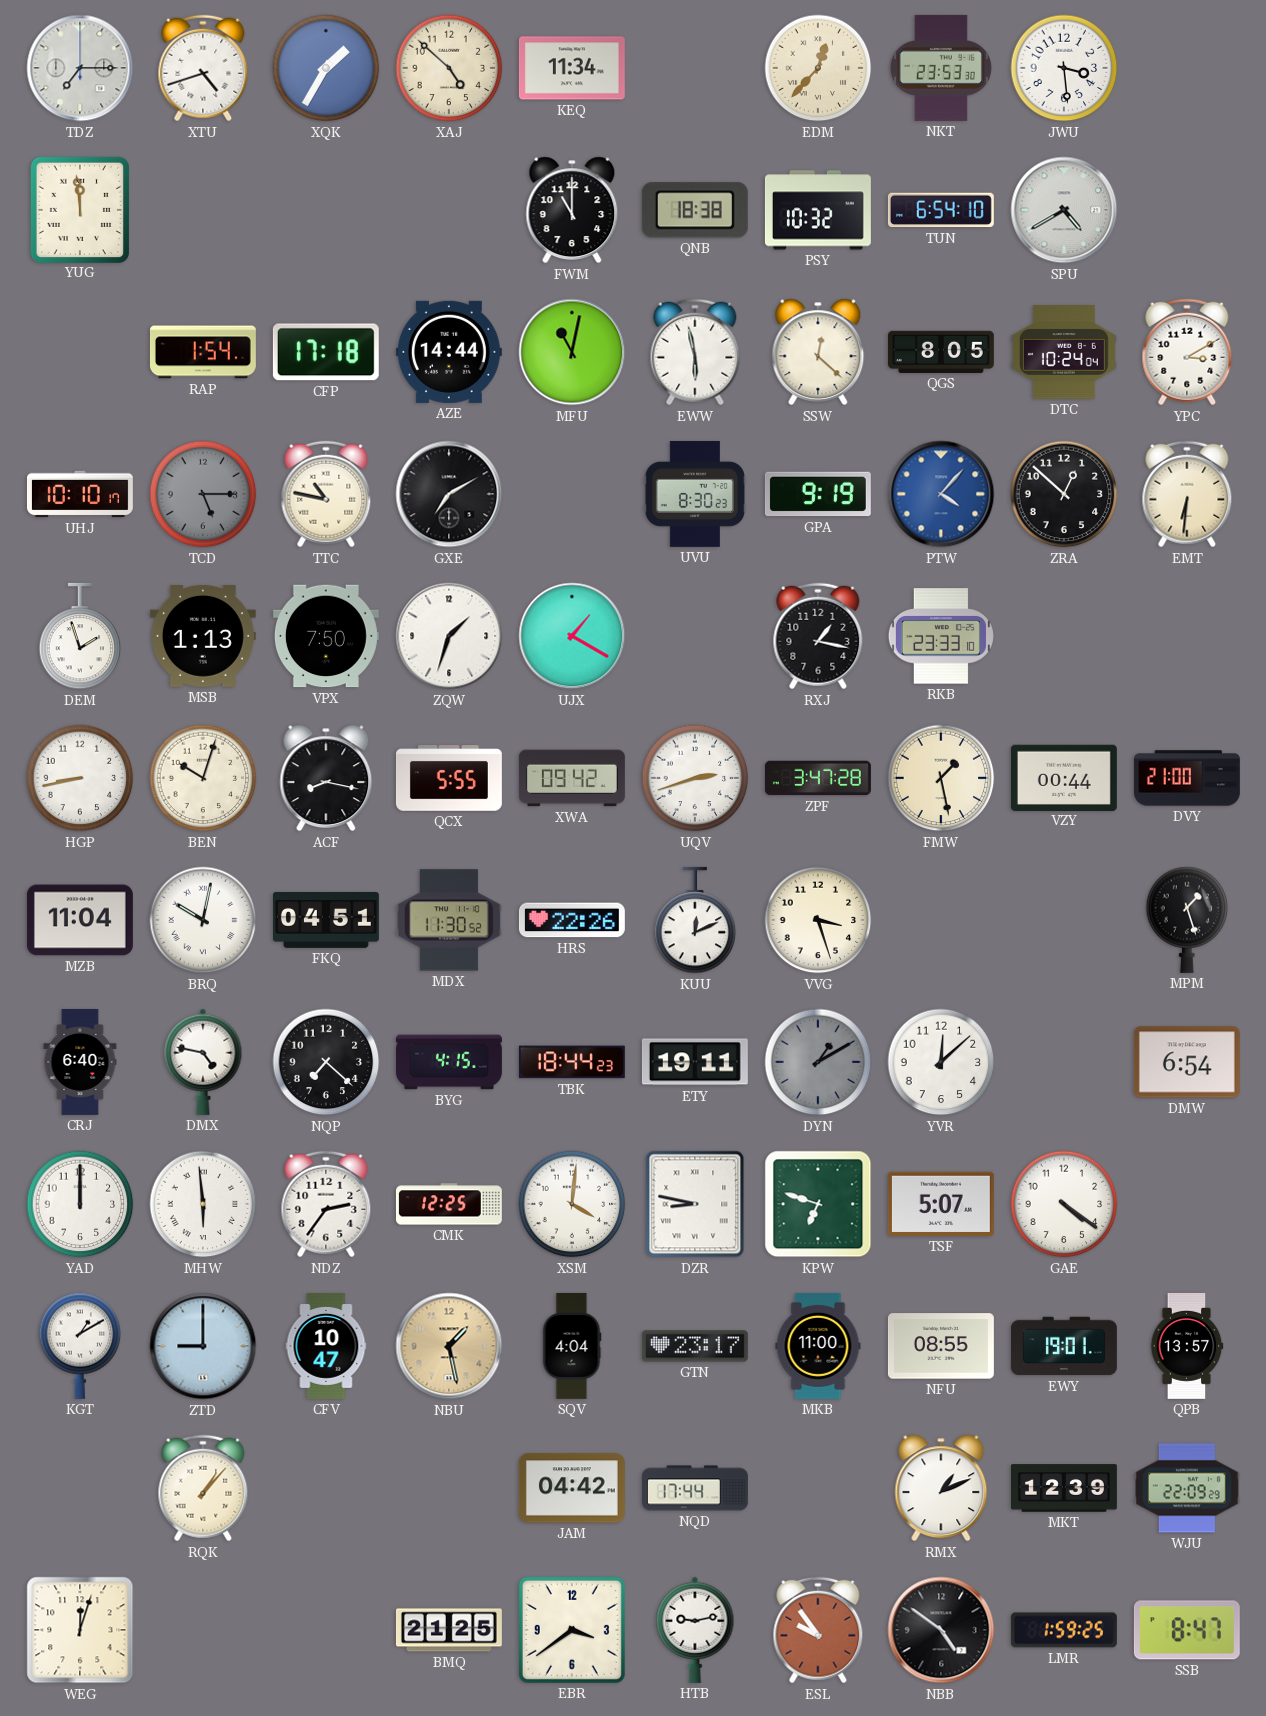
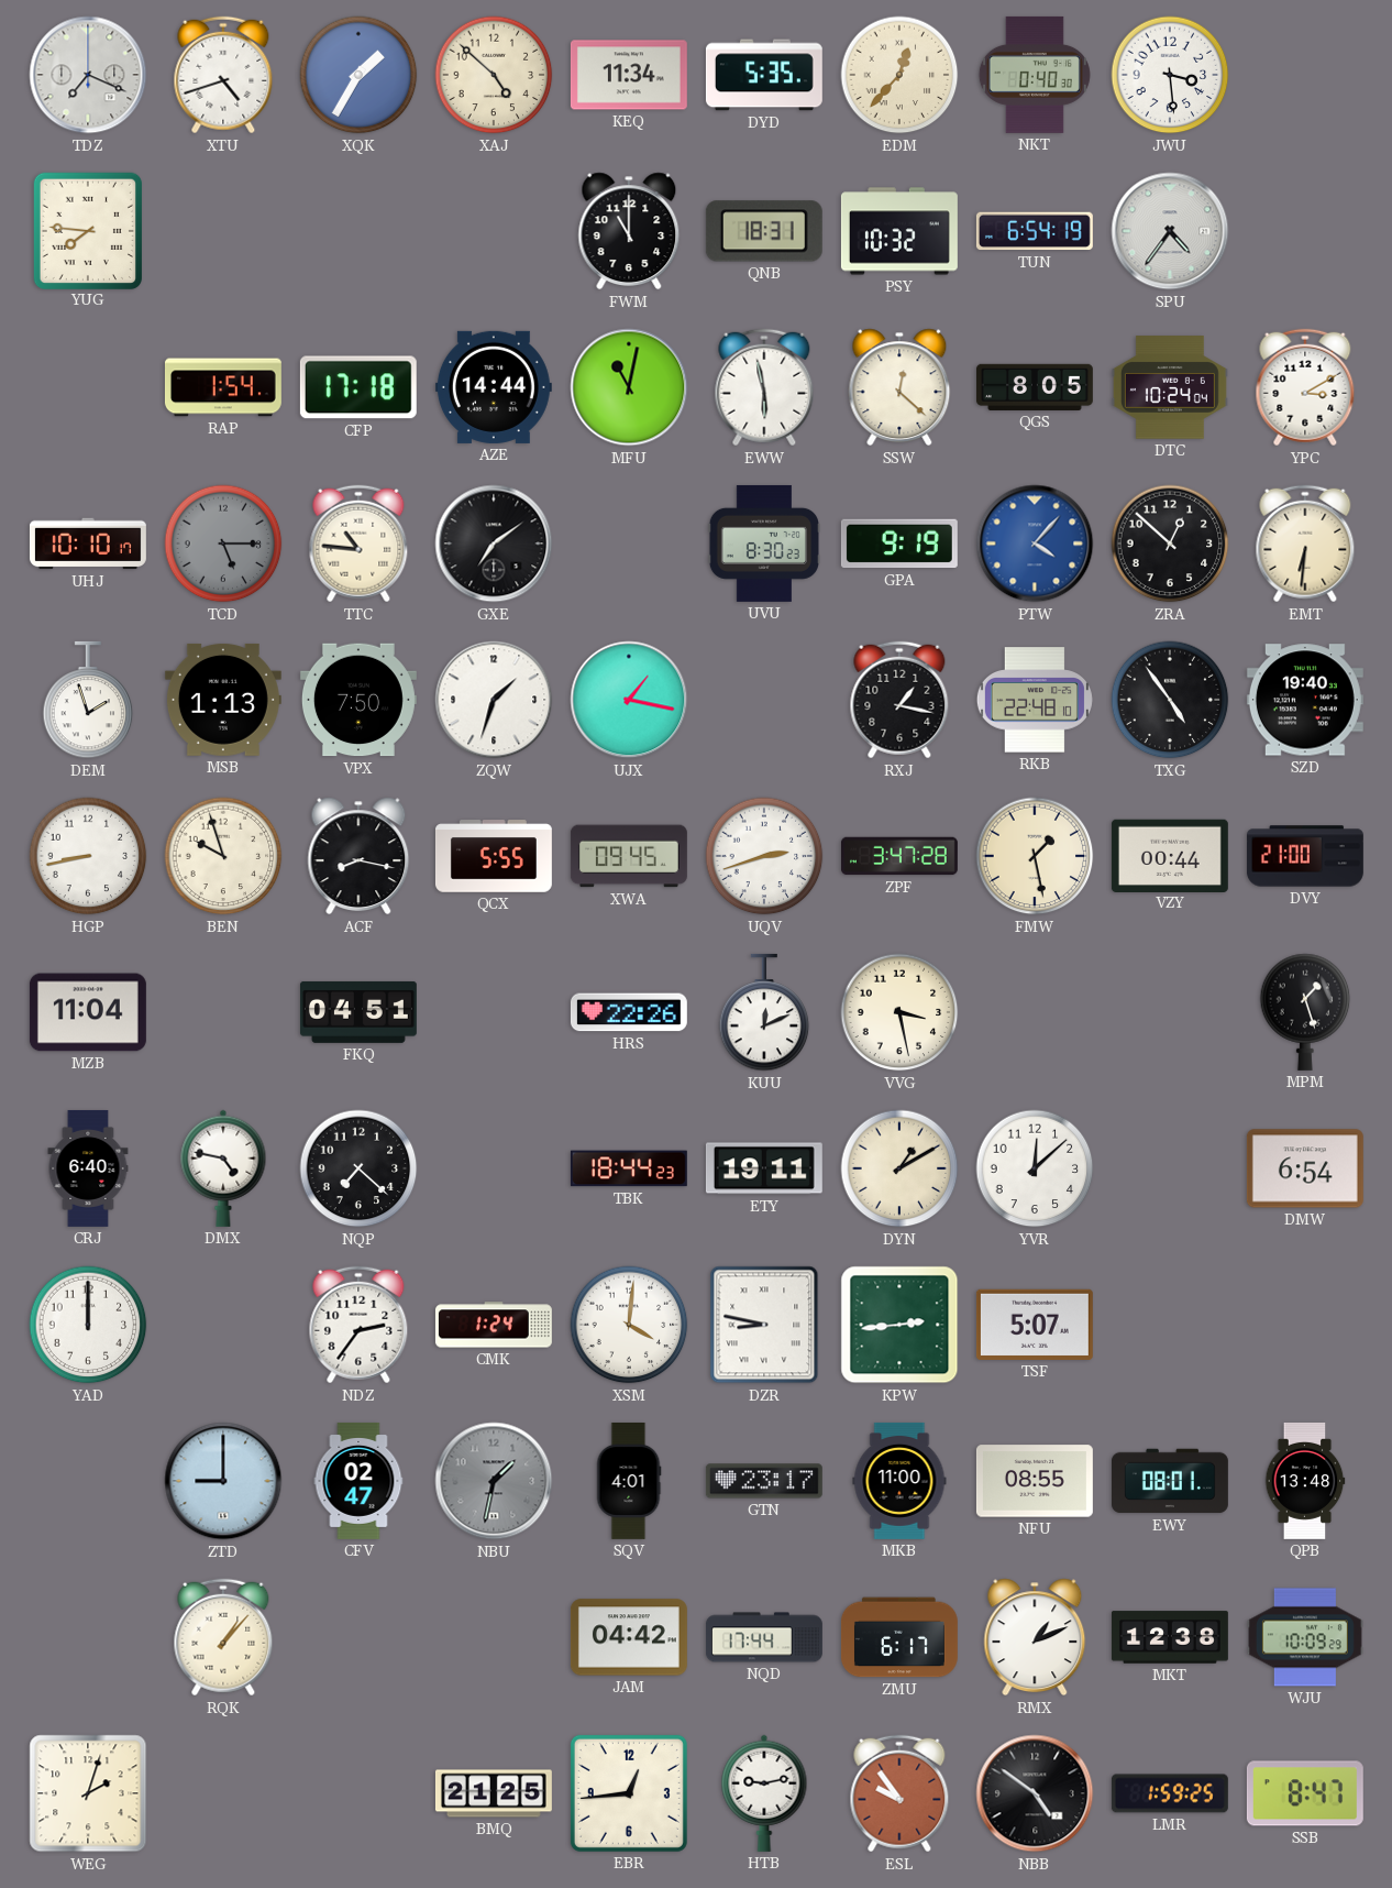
TDZ: 7:15 -> 7:19 (88, 75)
DYD: none -> 5:35 (764, 75)
NKT: 23:53 -> 0:40 (1035, 75)
YUG: 11:59 -> 7:46 (87, 230)
QNB: 18:38 -> 18:31 (764, 231)
TUN: 6:54:10 -> 6:54:19 (1035, 231)
SPU: 4:40 -> 4:36 (1170, 231)
TTC: 10:47 -> 10:46 (358, 544)
GXE: 7:10 -> 7:09 (494, 544)
UJX: 1:20 -> 1:17 (629, 700)
RKB: 23:33 -> 22:48 (1035, 700)
TXG: none -> 4:54 (1170, 700)
SZD: none -> 19:40 (1305, 700)
BEN: 10:03 -> 9:57 (223, 856)
XWA: 09:42 -> 09:45 (629, 856)
BRQ: 10:02 -> none (203, 920)
MDX: 11:30 -> none (449, 920)
VVG: 3:27 -> 3:28 (899, 1012)
BYG: 4:15 -> none (449, 1062)
DYN dial: grey -> cream (899, 1168)
MHW: 5:59 -> none (203, 1204)
CMK: 12:25 -> 1:24 (494, 1325)
KPW: 6:48 -> 2:44 (899, 1325)
GAE: 4:21 -> none (1064, 1204)
KGT: 1:10 -> none (80, 1346)
CFV: 10:47 -> 02:47 (358, 1481)
NBU: 1:28 -> 1:32 (494, 1481)
NBU dial: champagne -> grey (494, 1481)
SQV: 4:04 -> 4:01 (629, 1481)
EWY: 19:01 -> 08:01 (1170, 1481)
QPB: 13:57 -> 13:48 (1305, 1481)
ZMU: none -> 6:17 (899, 1637)
MKT: 12:39 -> 12:38 (1170, 1637)
WJU: 22:09 -> 10:09 (1305, 1637)
WEG: 12:03 -> 2:03 (88, 1793)
EBR: 3:39 -> 12:44 (629, 1793)
